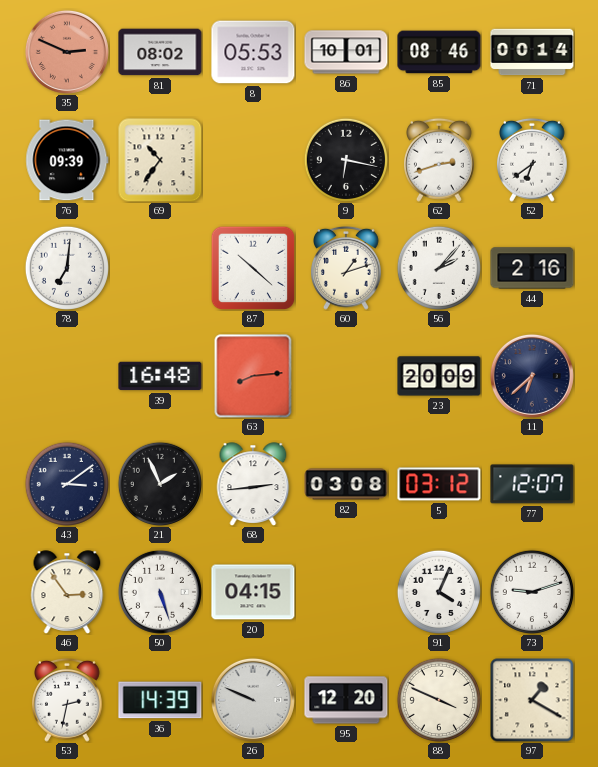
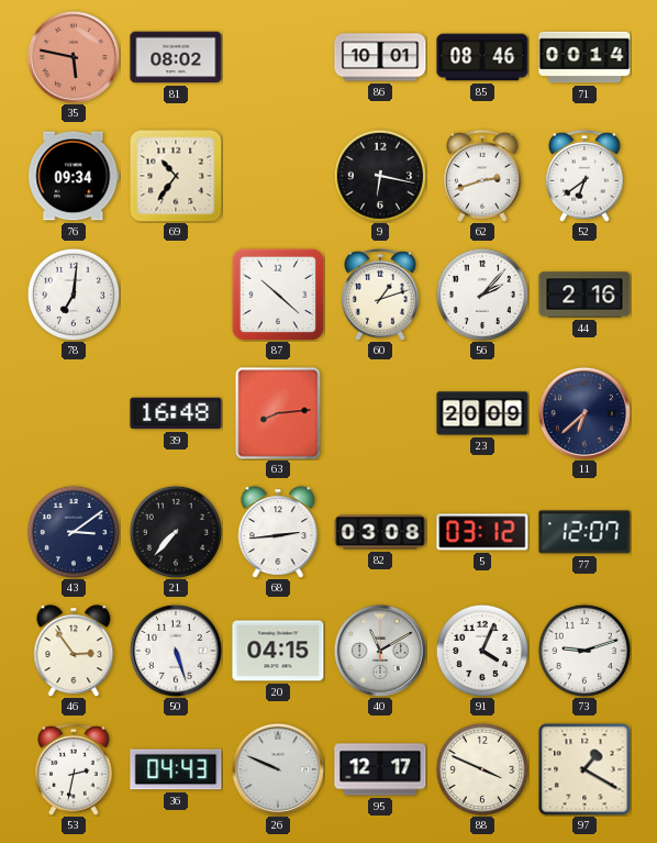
35: 2:49 -> 5:47 (74, 57)
8: 05:53 -> none (253, 52)
76: 09:39 -> 09:34 (74, 176)
21: 1:56 -> 7:37 (175, 531)
40: none -> 11:10 (380, 651)
36: 14:39 -> 04:43 (176, 769)
95: 12:20 -> 12:17 (380, 769)
